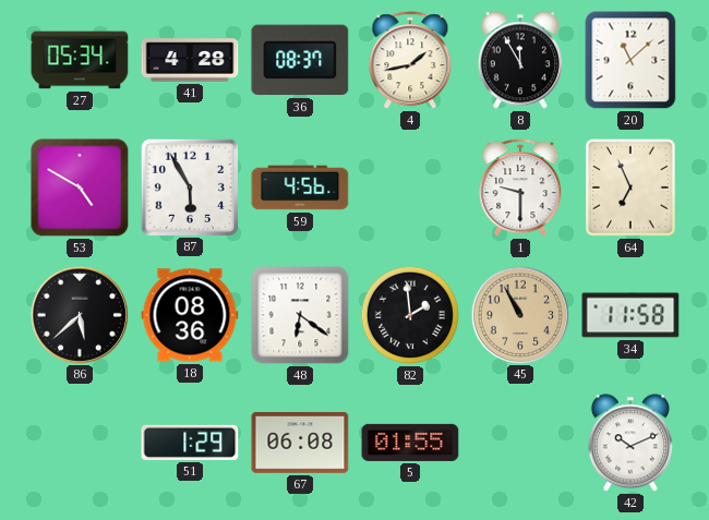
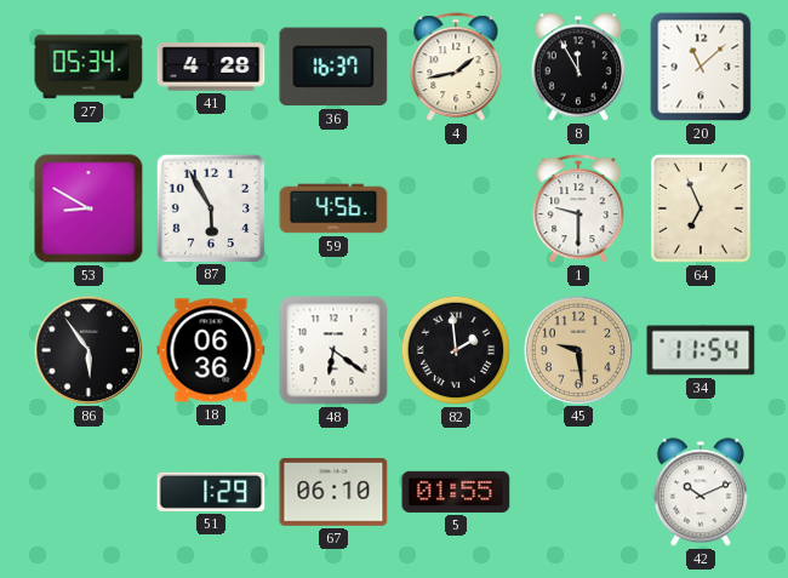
36: 08:37 -> 16:37 (333, 67)
53: 4:50 -> 8:50 (88, 208)
86: 5:38 -> 5:54 (87, 349)
18: 08:36 -> 06:36 (211, 350)
45: 10:55 -> 9:29 (577, 349)
34: 11:58 -> 11:54 (701, 350)
67: 06:08 -> 06:10 (333, 492)
